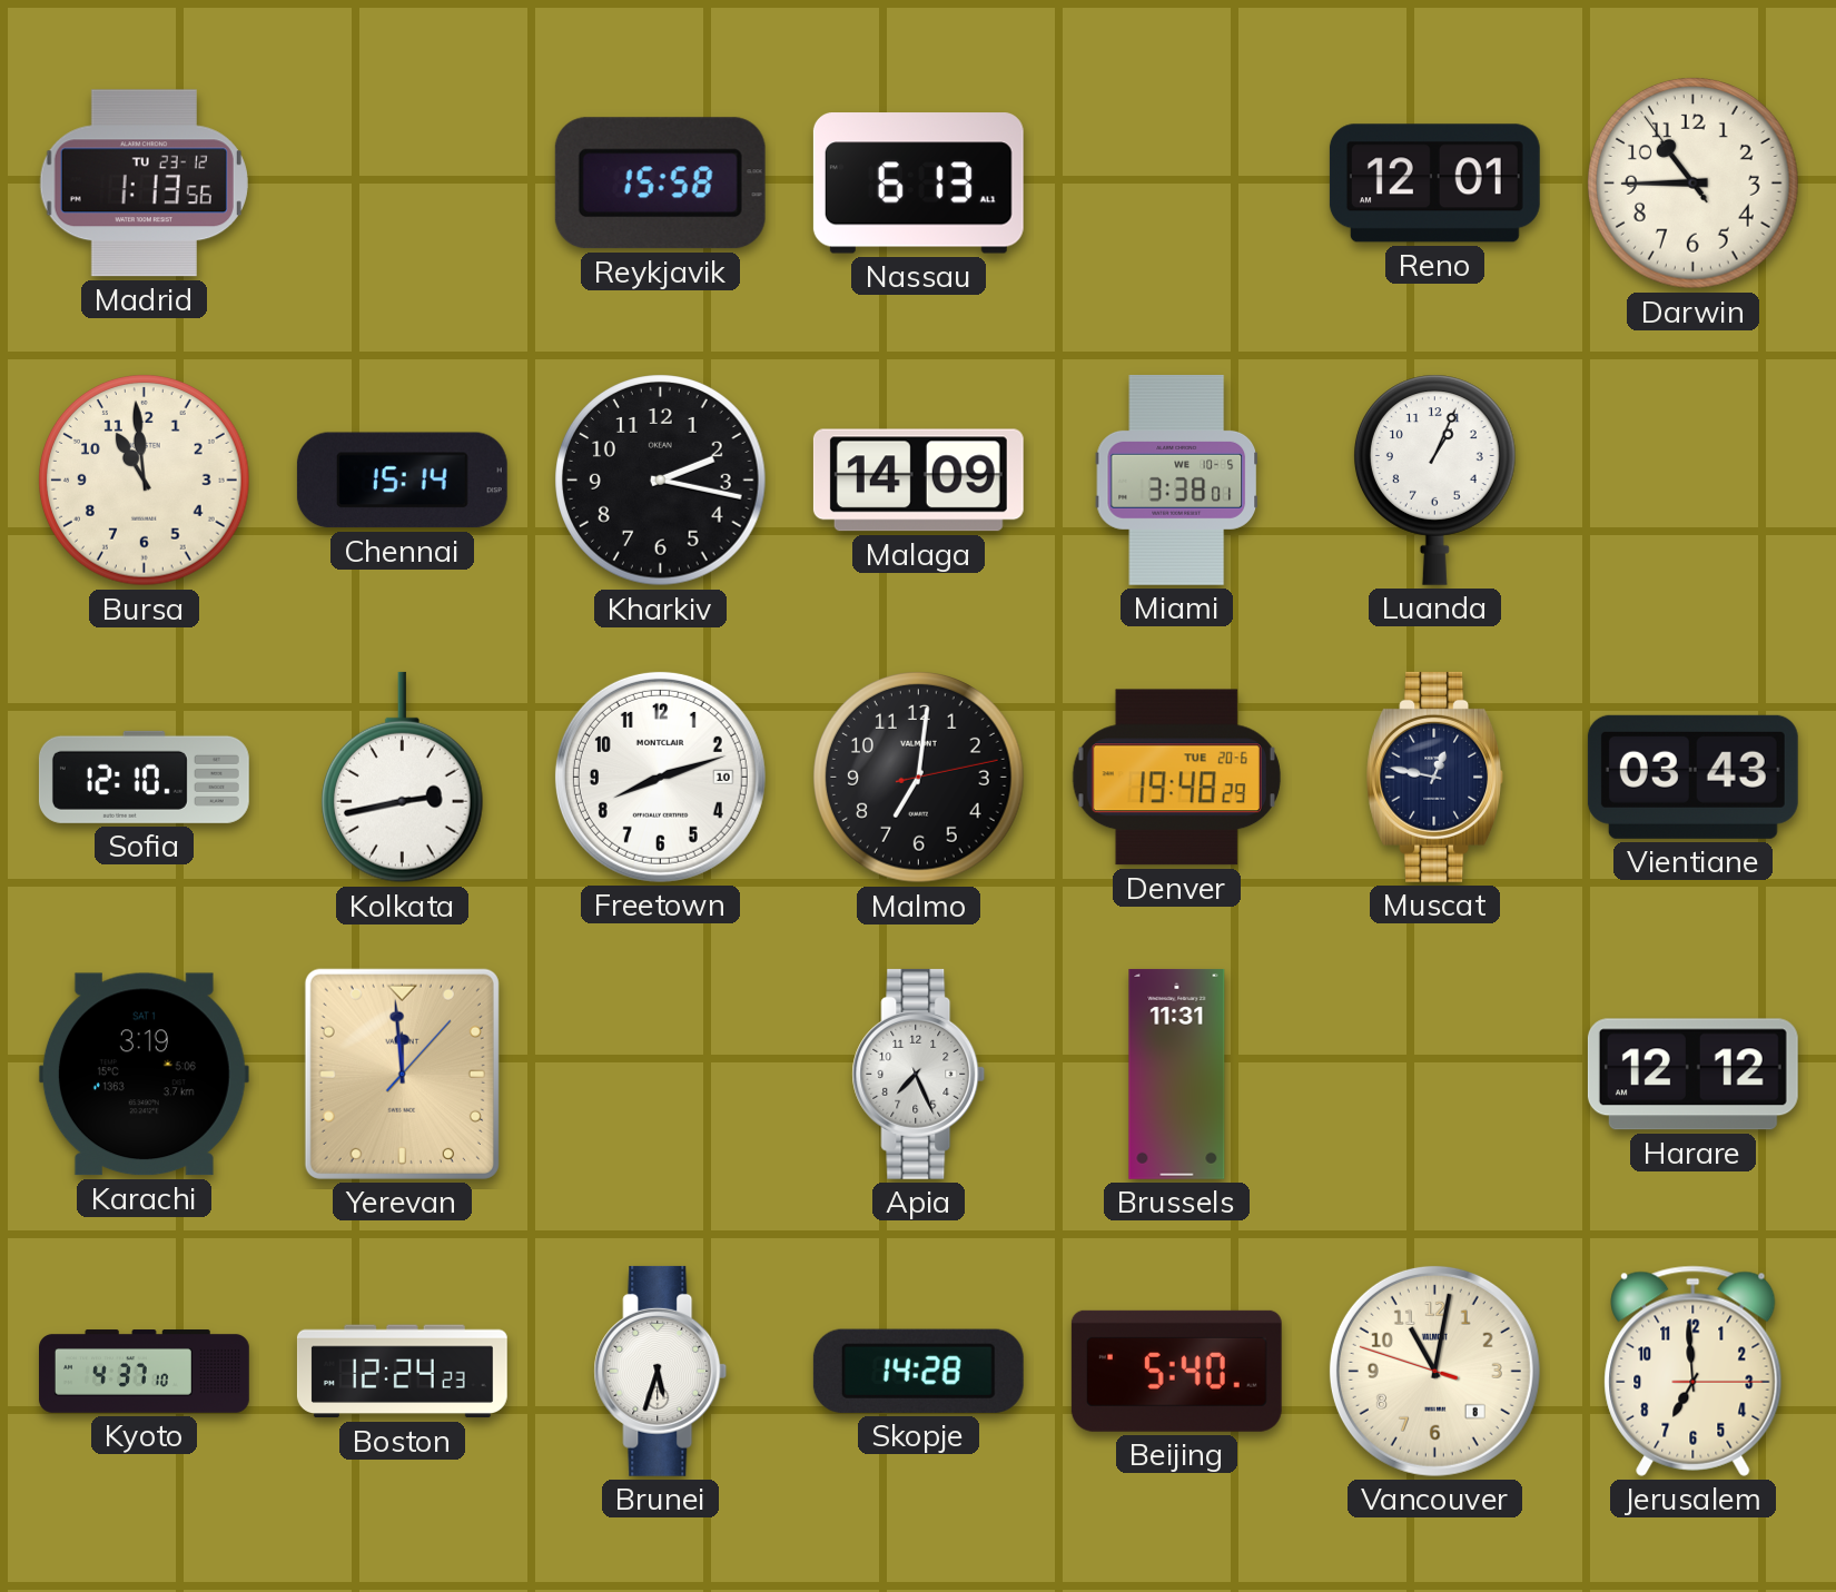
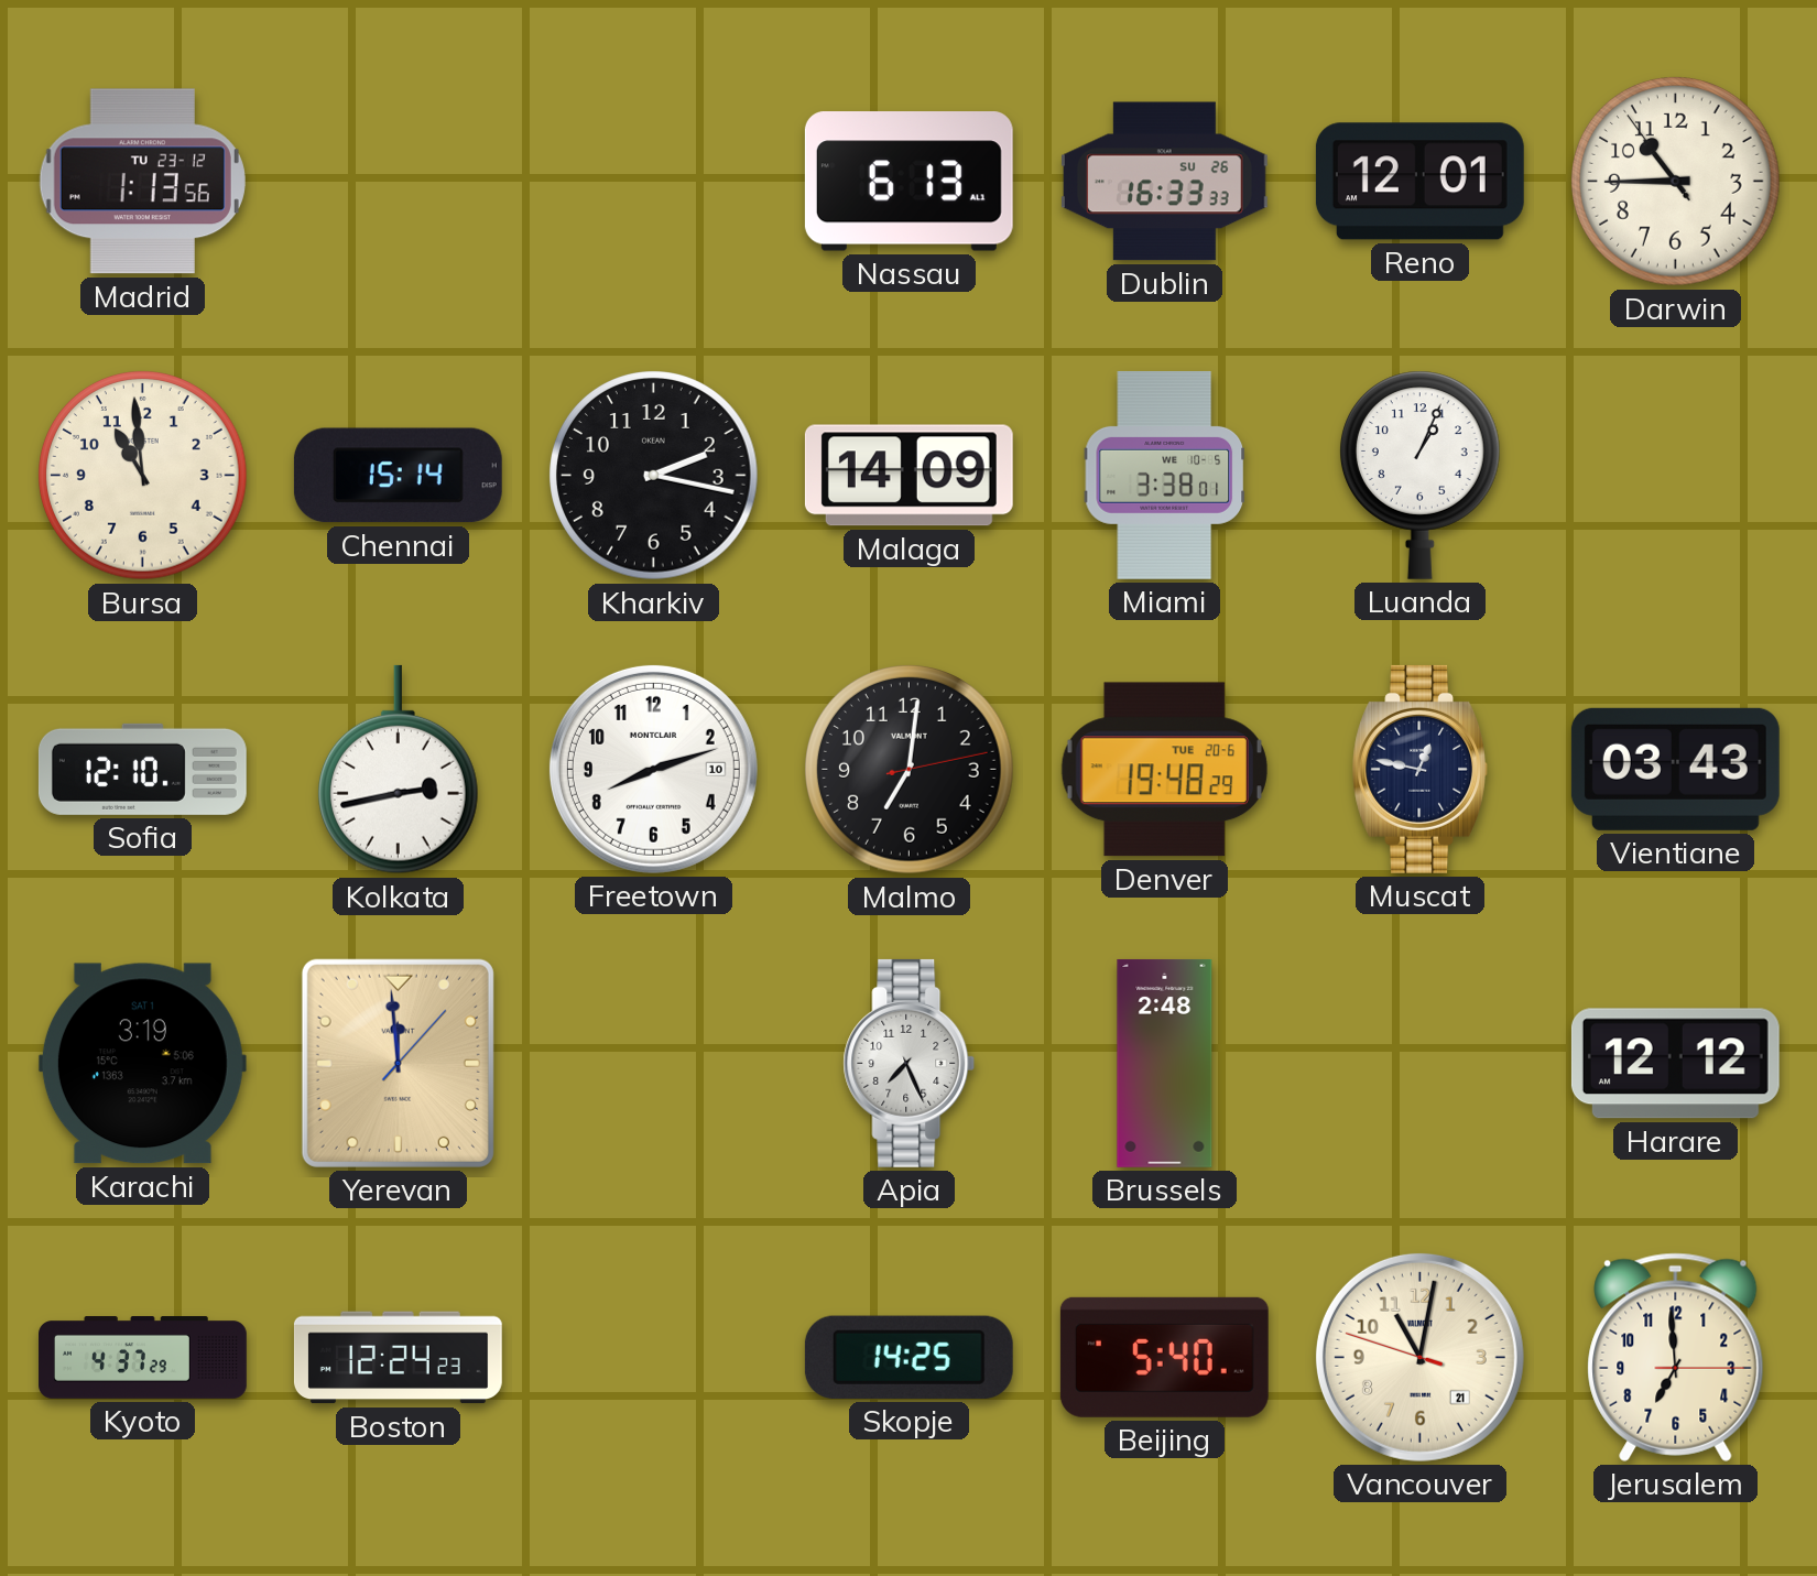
Reykjavik: 15:58 -> none (660, 184)
Dublin: none -> 16:33 (1164, 182)
Brussels: 11:31 -> 2:48 (1165, 1063)
Kyoto: 4:37:10 -> 4:37:29 (143, 1358)
Brunei: 5:33 -> none (661, 1371)
Skopje: 14:28 -> 14:25 (909, 1357)
Vancouver date: 8 -> 21 (1419, 1357)
